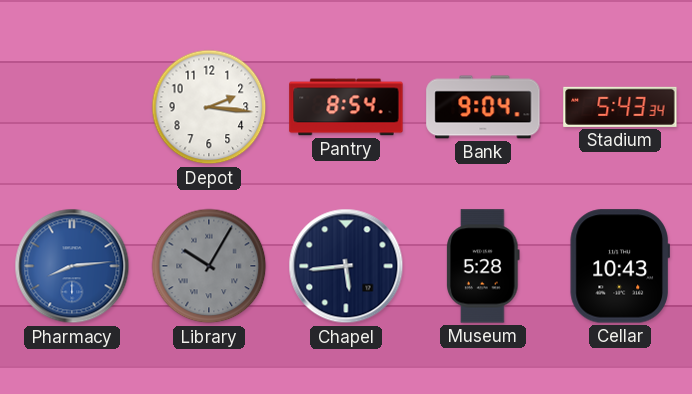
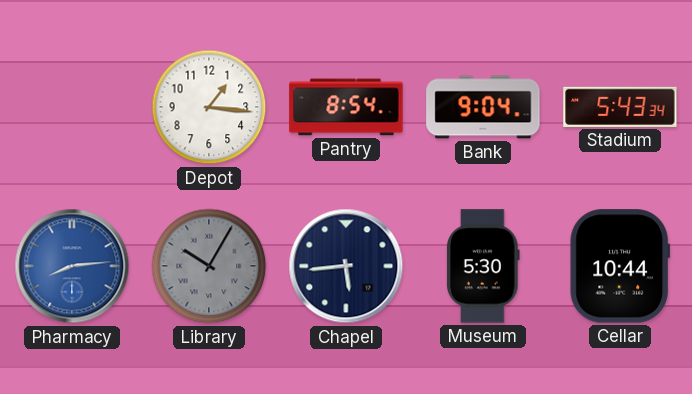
Depot: 2:16 -> 1:16 (209, 107)
Museum: 5:28 -> 5:30 (483, 266)
Cellar: 10:43 -> 10:44 (619, 266)
